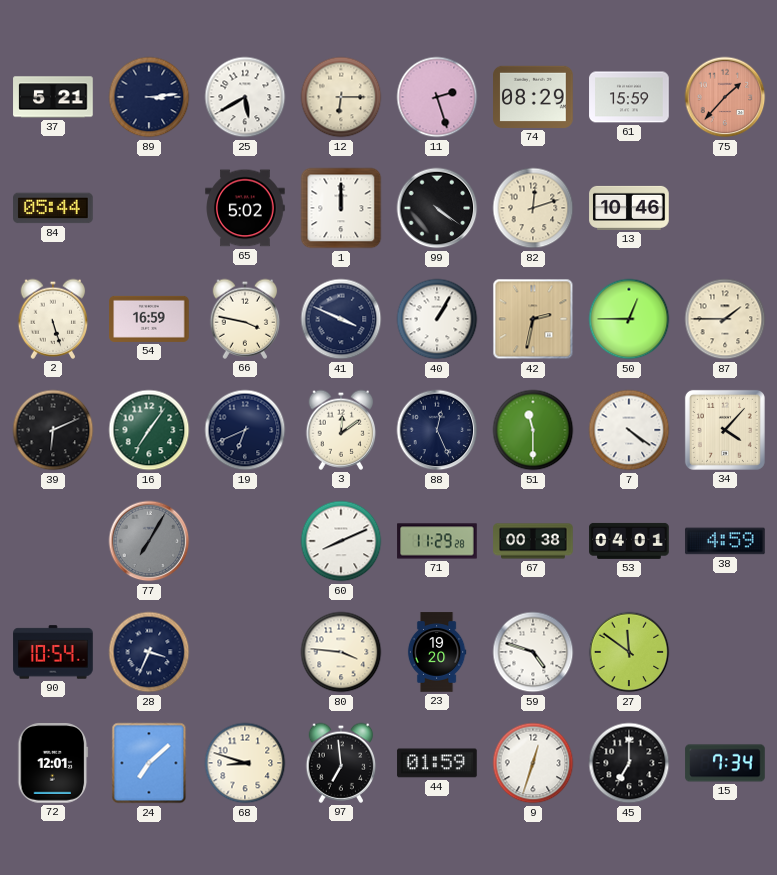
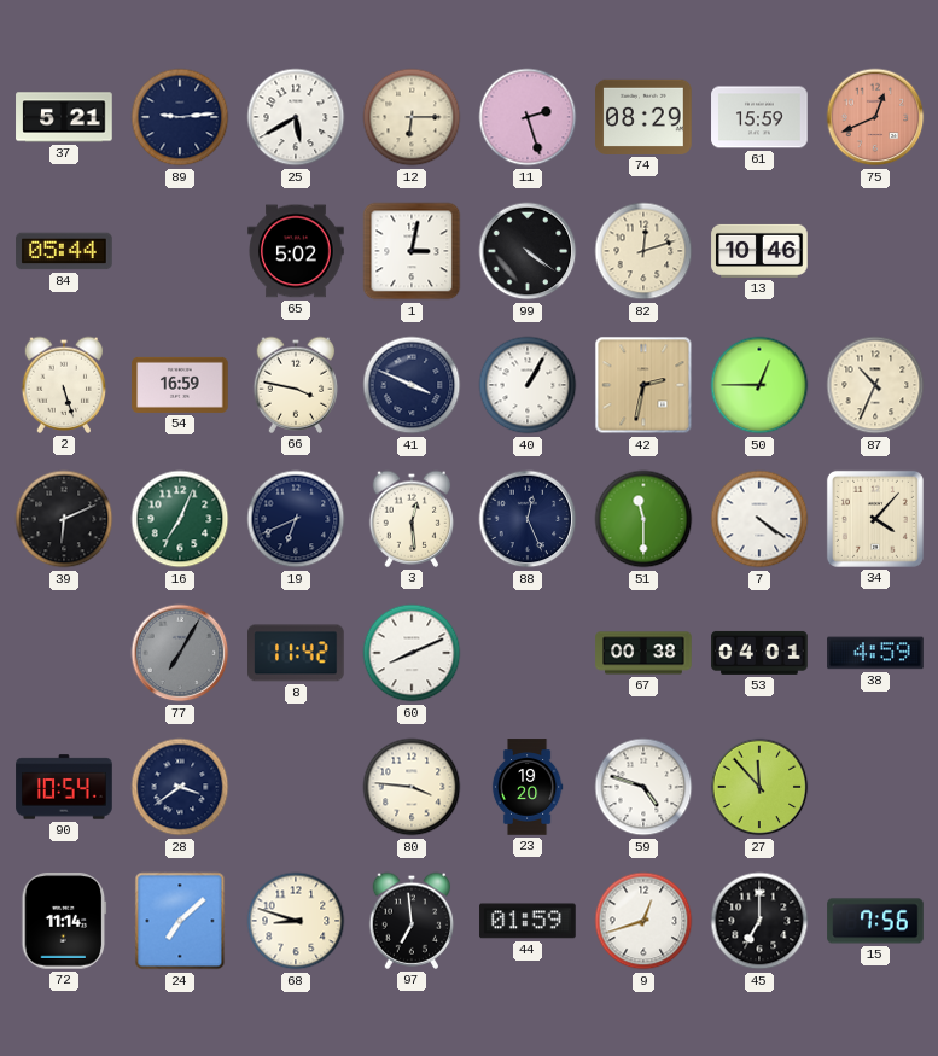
89: 3:14 -> 9:14 (180, 117)
75: 1:37 -> 12:41 (875, 117)
1: 12:00 -> 3:02 (412, 251)
87: 1:45 -> 10:34 (875, 385)
16: 7:06 -> 7:04 (180, 519)
3: 12:09 -> 12:29 (412, 519)
8: none -> 11:42 (297, 653)
71: 11:29 -> none (437, 541)
28: 3:34 -> 3:39 (180, 787)
27: 11:51 -> 11:53 (759, 787)
72: 12:01 -> 11:14 (64, 921)
9: 12:33 -> 12:42 (643, 921)
15: 7:34 -> 7:56 (875, 921)
